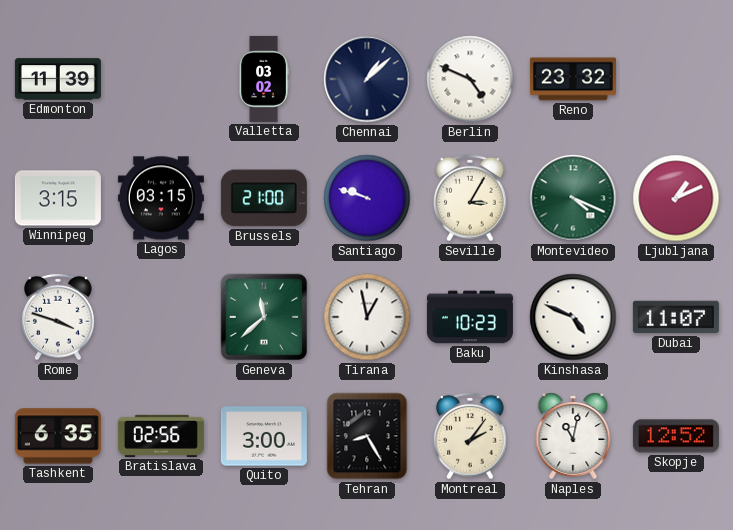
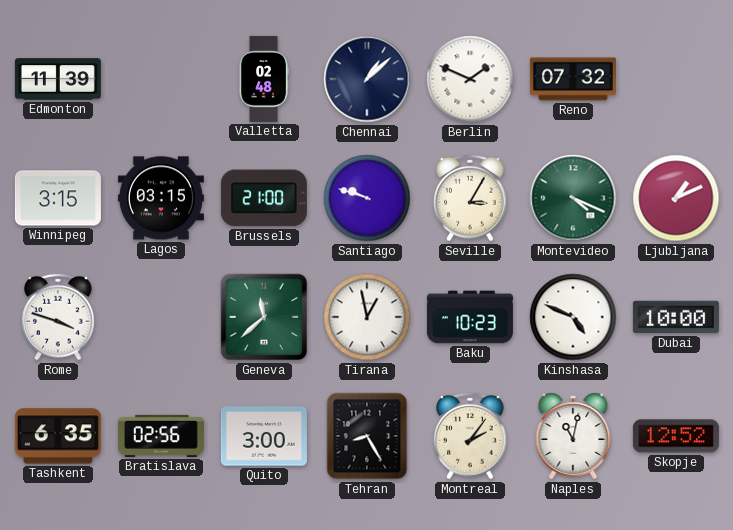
Valletta: 03:02 -> 02:48 (264, 79)
Berlin: 4:49 -> 1:49 (470, 79)
Reno: 23:32 -> 07:32 (573, 79)
Dubai: 11:07 -> 10:00 (676, 317)
